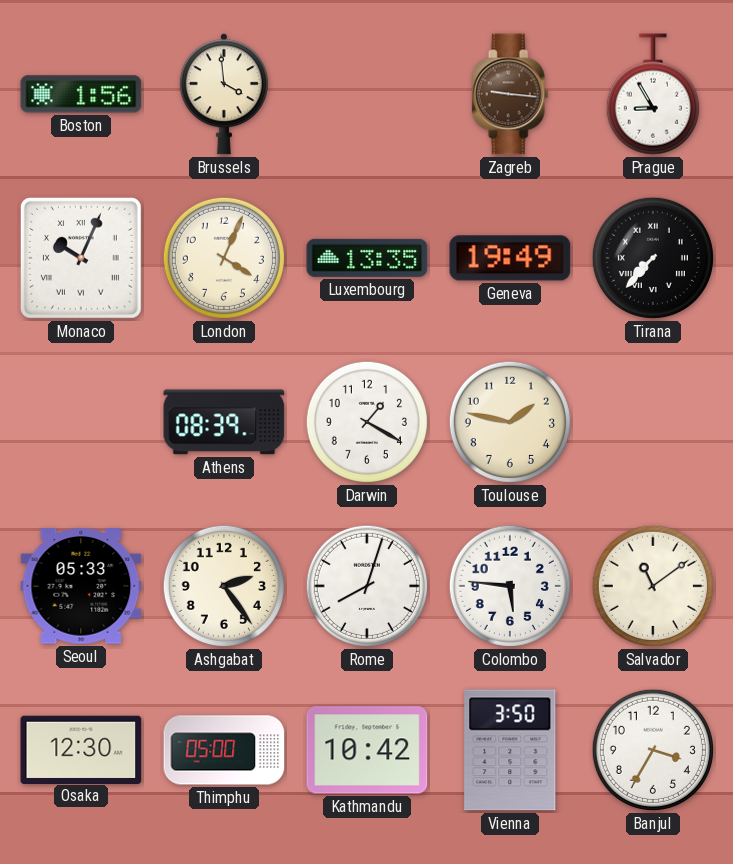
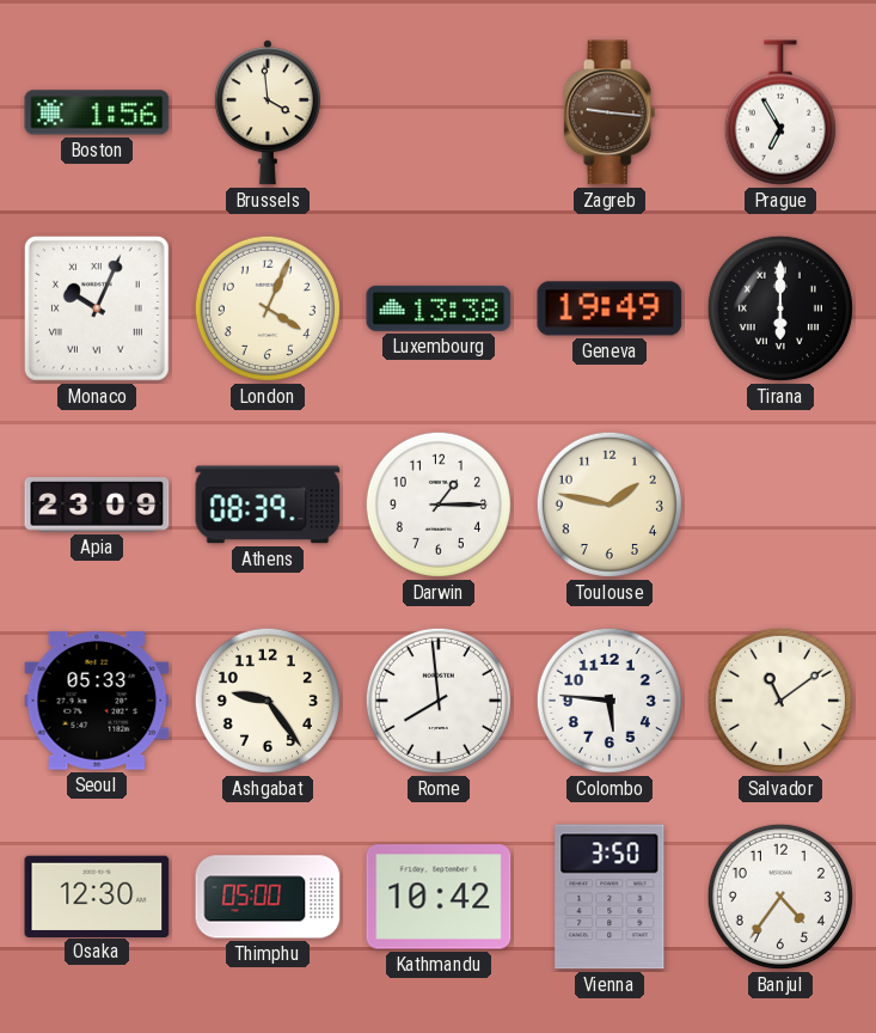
Prague: 8:55 -> 6:55 (780, 112)
Luxembourg: 13:35 -> 13:38 (439, 308)
Tirana: 7:37 -> 6:00 (780, 308)
Apia: none -> 23:09 (97, 505)
Darwin: 1:20 -> 1:15 (439, 505)
Ashgabat: 2:24 -> 9:24 (268, 701)
Rome: 8:03 -> 7:59 (439, 701)
Banjul: 3:35 -> 4:36 (780, 897)
